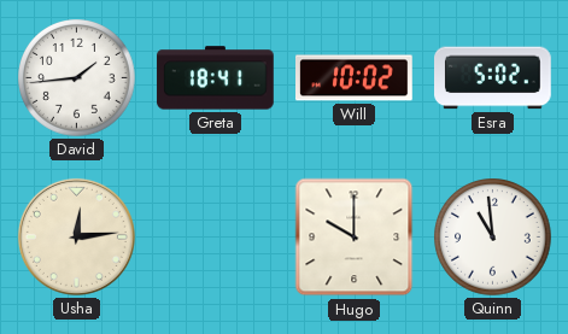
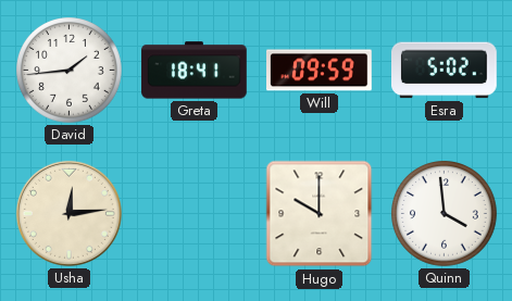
Will: 10:02 -> 09:59 (320, 71)
Quinn: 10:59 -> 3:59 (445, 214)
